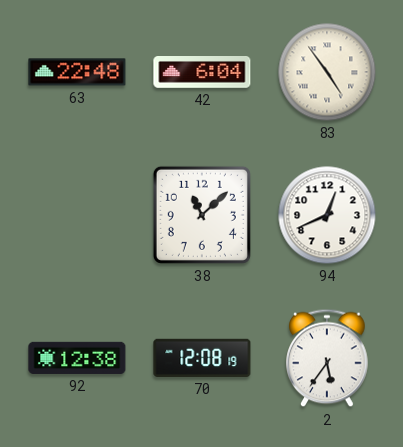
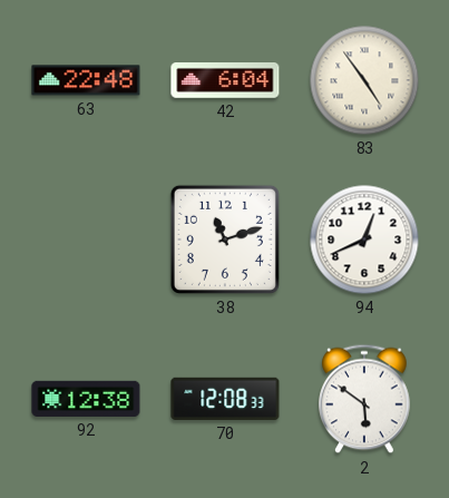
38: 11:08 -> 11:12 (225, 240)
70: 12:08:19 -> 12:08:33 (225, 399)
2: 5:36 -> 5:51 (364, 399)
